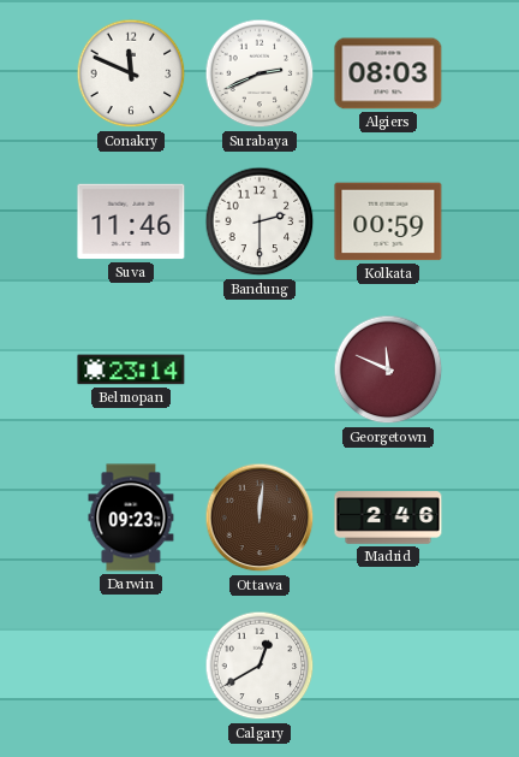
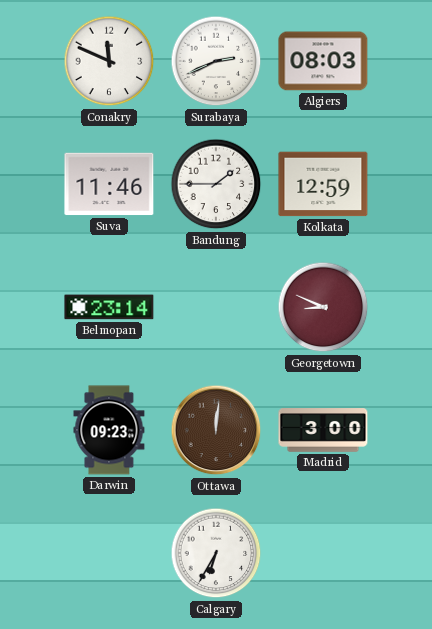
Bandung: 2:30 -> 1:45 (216, 184)
Kolkata: 00:59 -> 12:59 (323, 184)
Georgetown: 11:49 -> 8:49 (323, 307)
Madrid: 2:46 -> 3:00 (323, 430)
Calgary: 12:40 -> 6:35 (216, 553)
